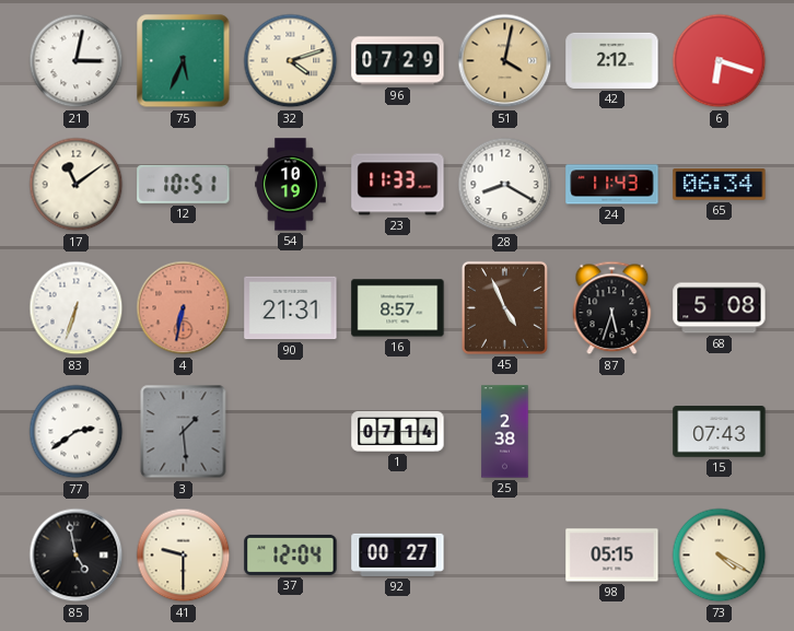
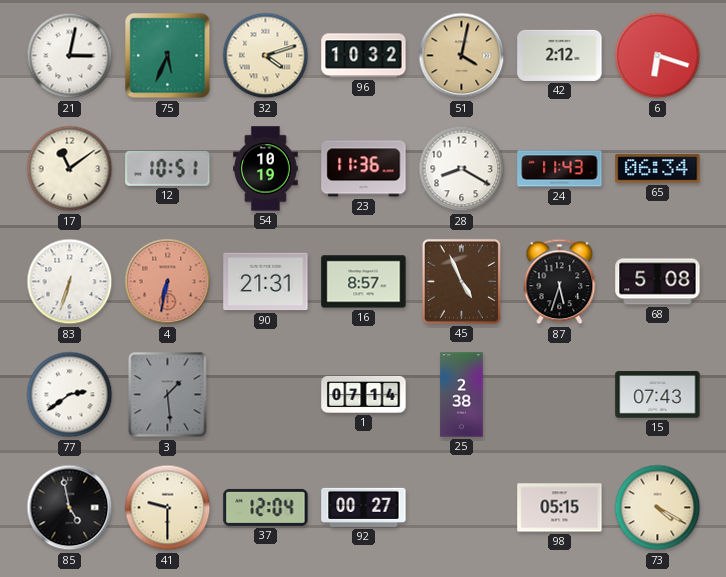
96: 07:29 -> 10:32 (364, 56)
23: 11:33 -> 11:36 (364, 169)
